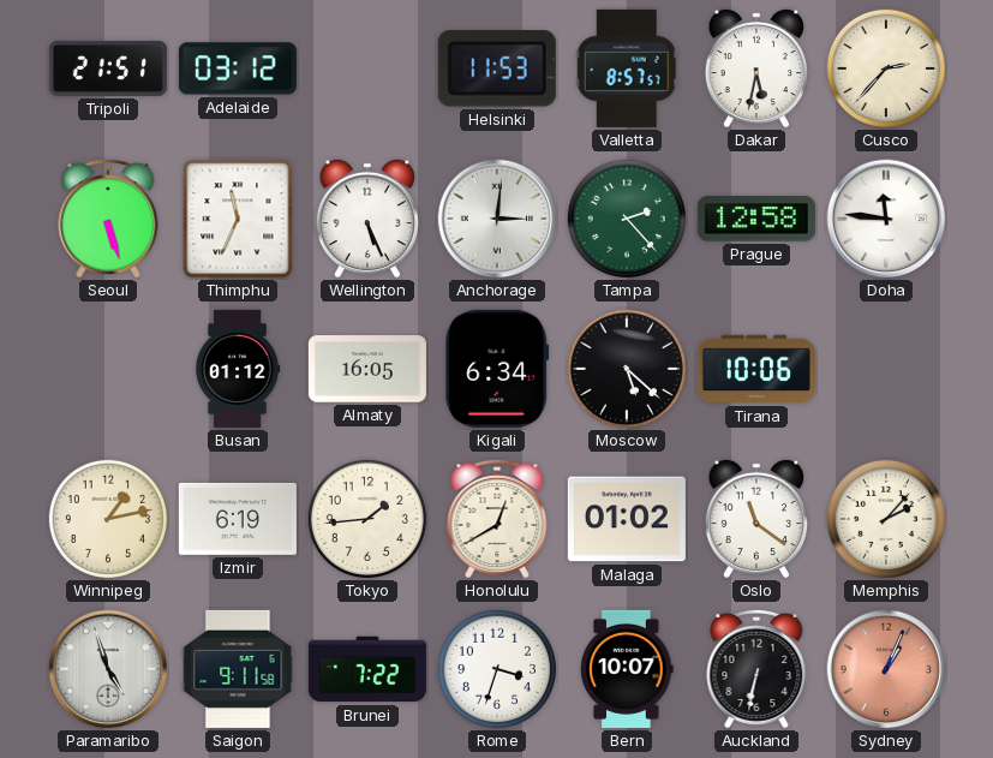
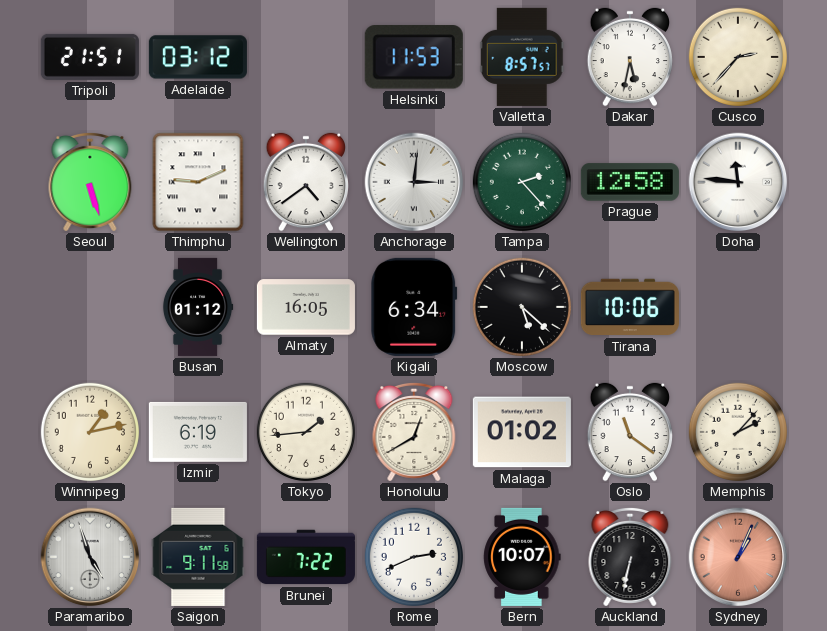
Thimphu: 11:34 -> 9:11 (198, 182)
Wellington: 5:26 -> 4:39 (306, 182)
Rome: 3:33 -> 2:41 (414, 557)
